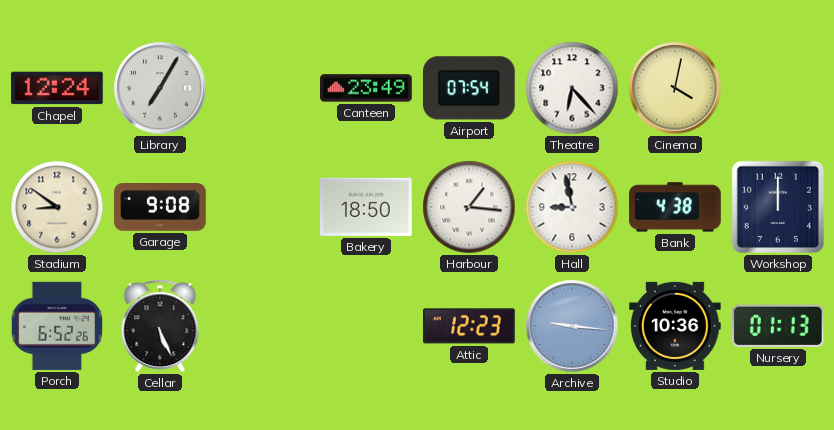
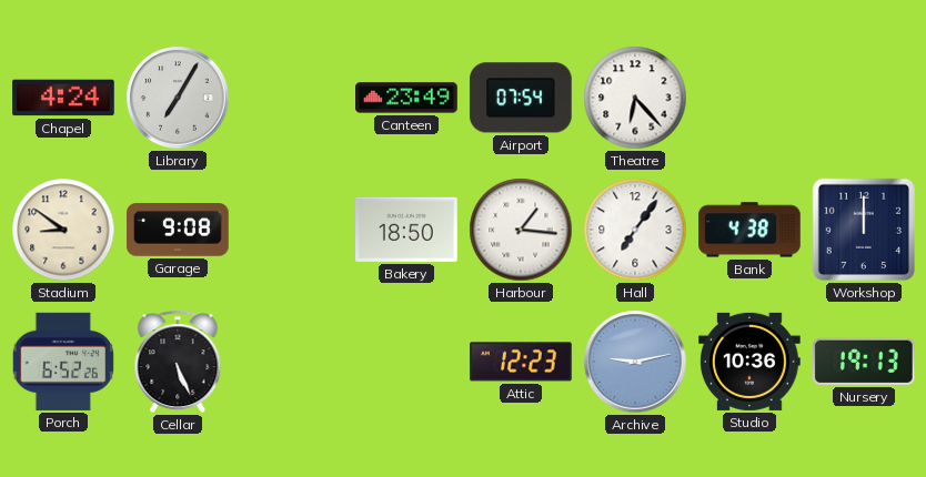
Chapel: 12:24 -> 4:24 (64, 98)
Cinema: 4:02 -> none (675, 88)
Hall: 8:58 -> 7:06 (635, 230)
Archive: 9:16 -> 9:13 (635, 362)
Nursery: 01:13 -> 19:13 (864, 362)
